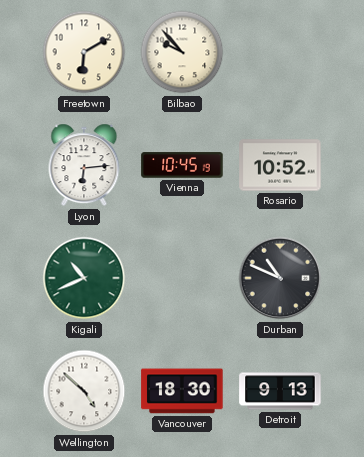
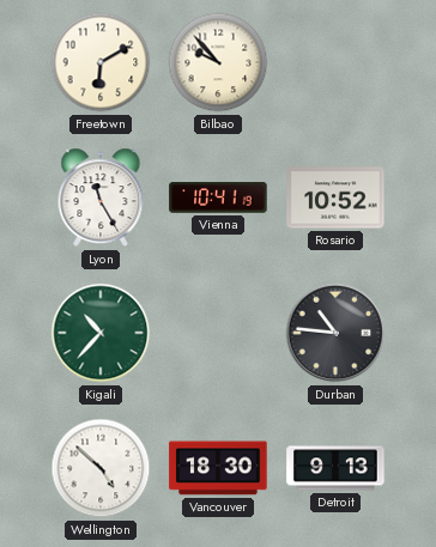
Lyon: 6:14 -> 11:25 (101, 197)
Vienna: 10:45 -> 10:41 (218, 197)
Kigali: 10:41 -> 10:37 (101, 333)
Durban: 10:49 -> 10:46 (335, 333)
